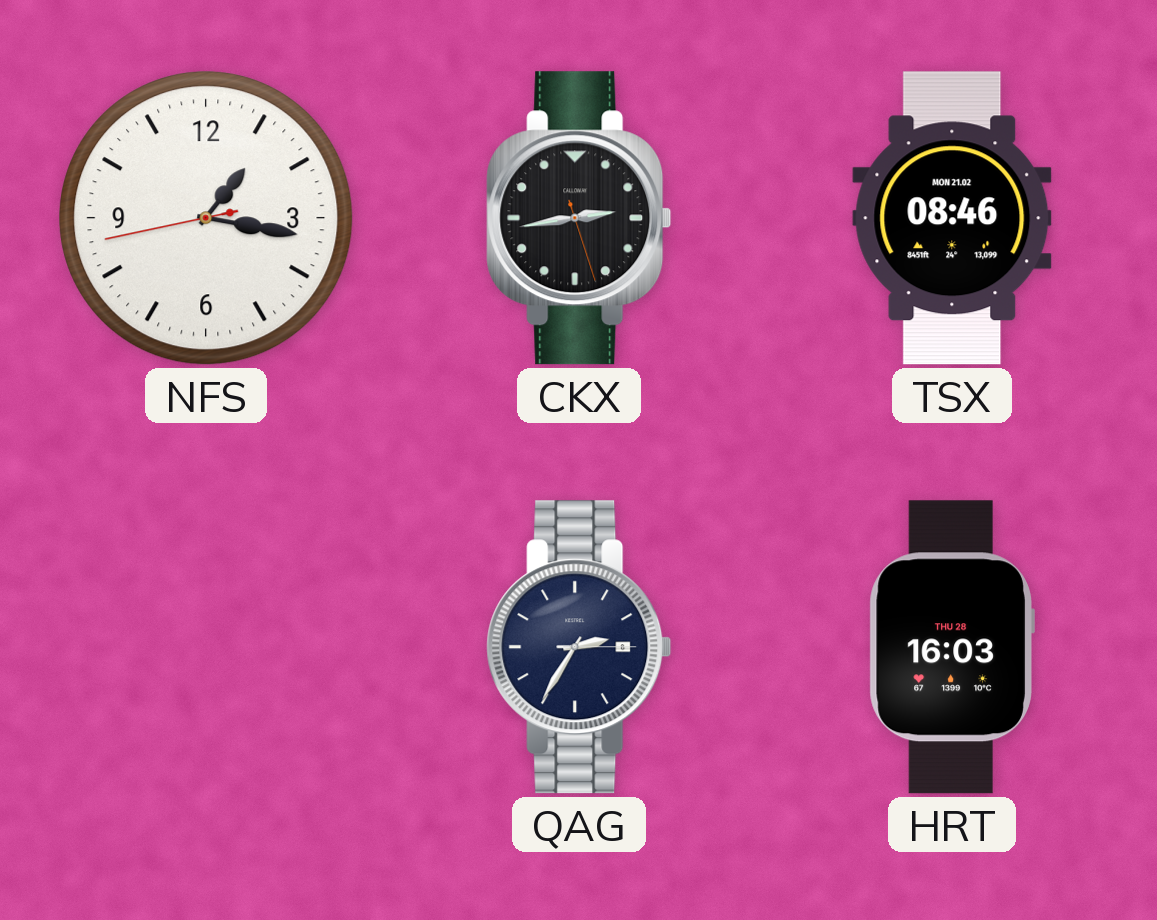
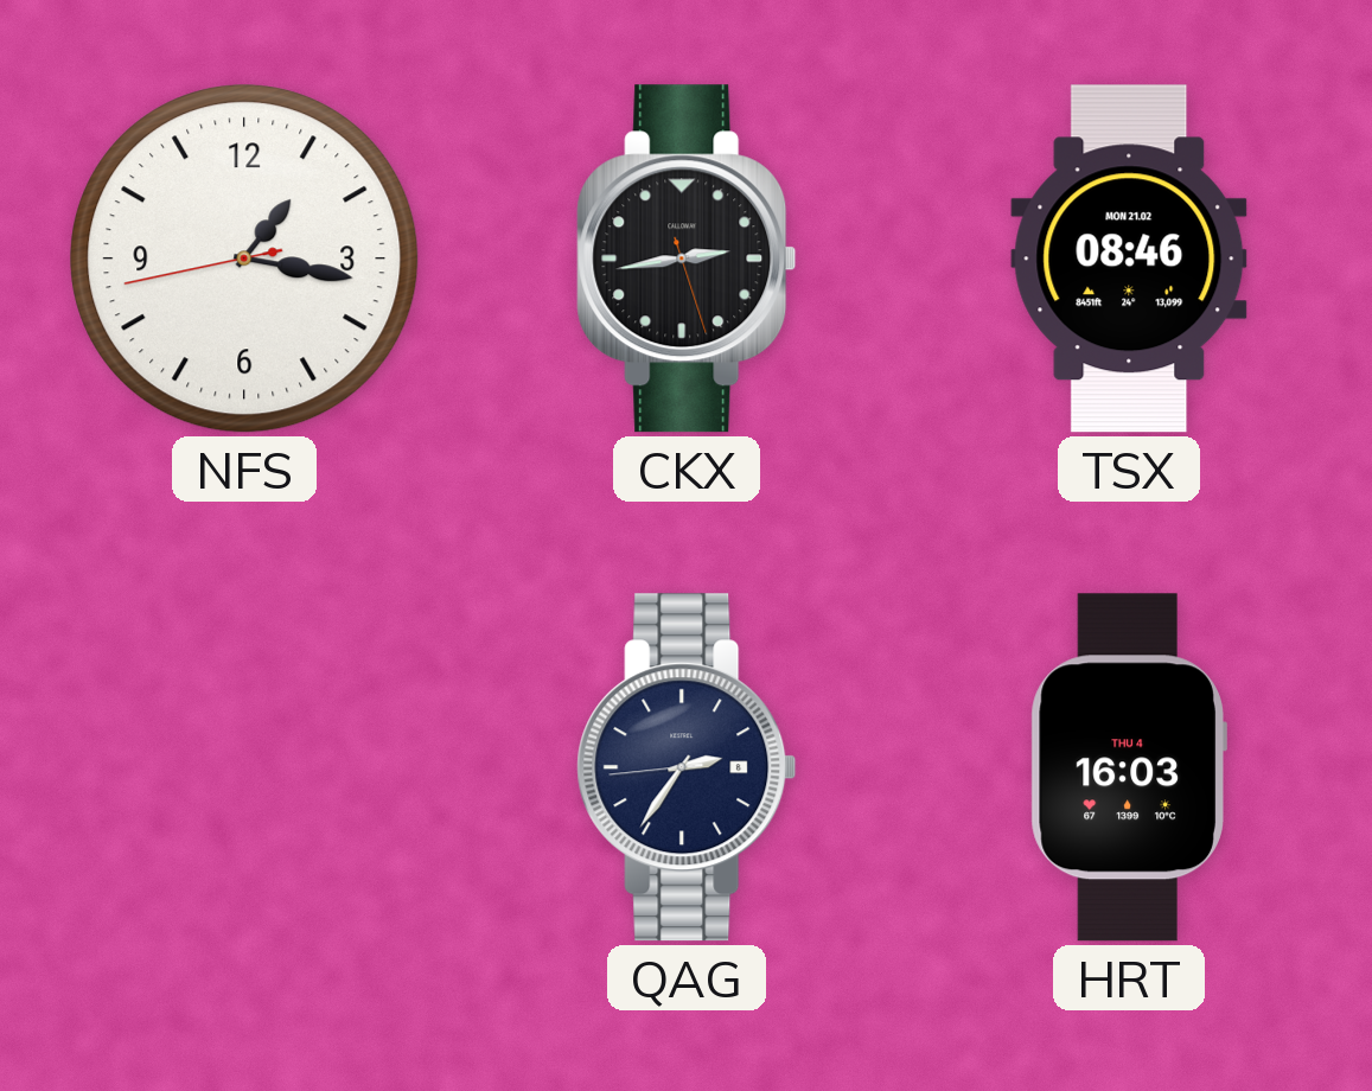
QAG: 2:35:15 -> 2:35:44 (687, 767)
HRT date: THU 28 -> THU 4 (1129, 767)
